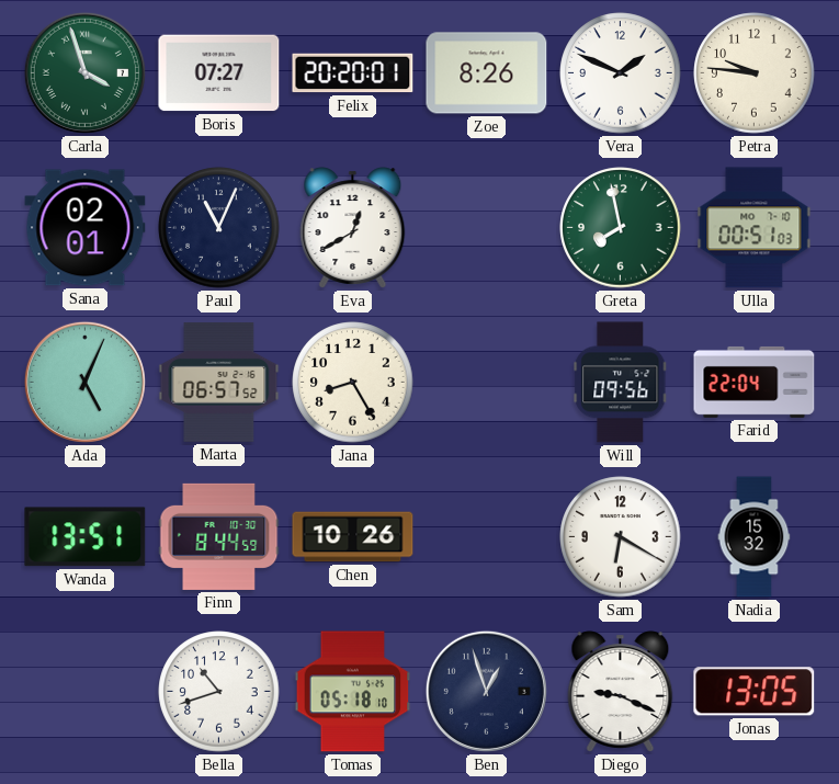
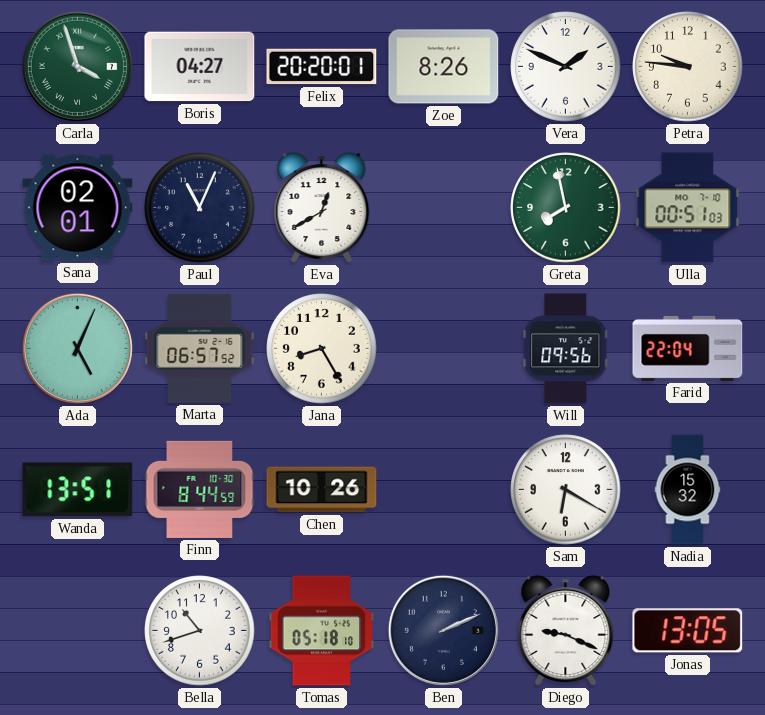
Boris: 07:27 -> 04:27 (200, 67)
Ben: 12:57 -> 2:11 (443, 630)
